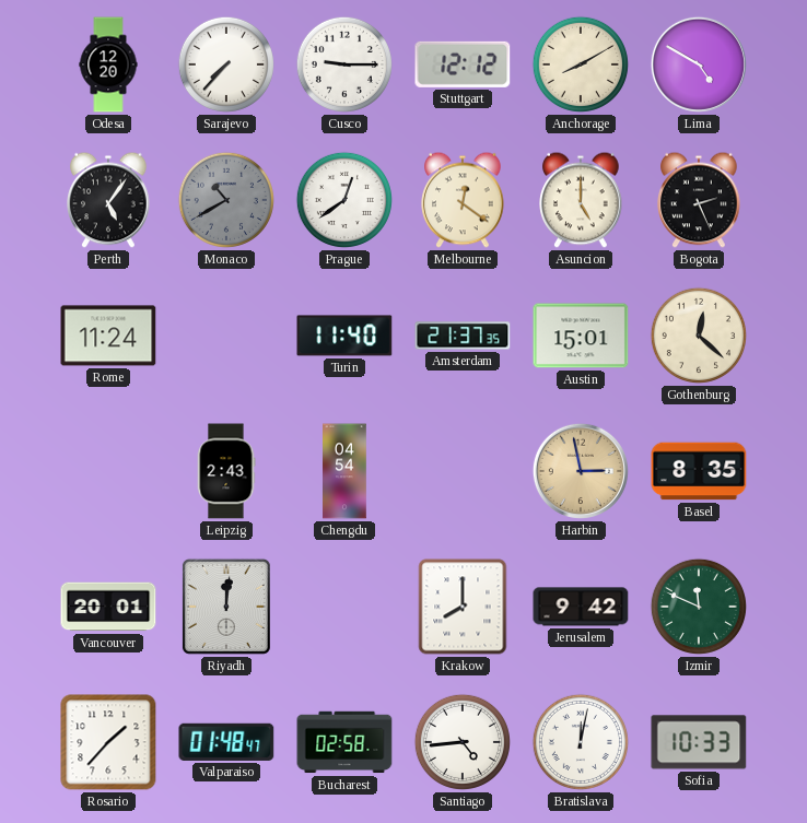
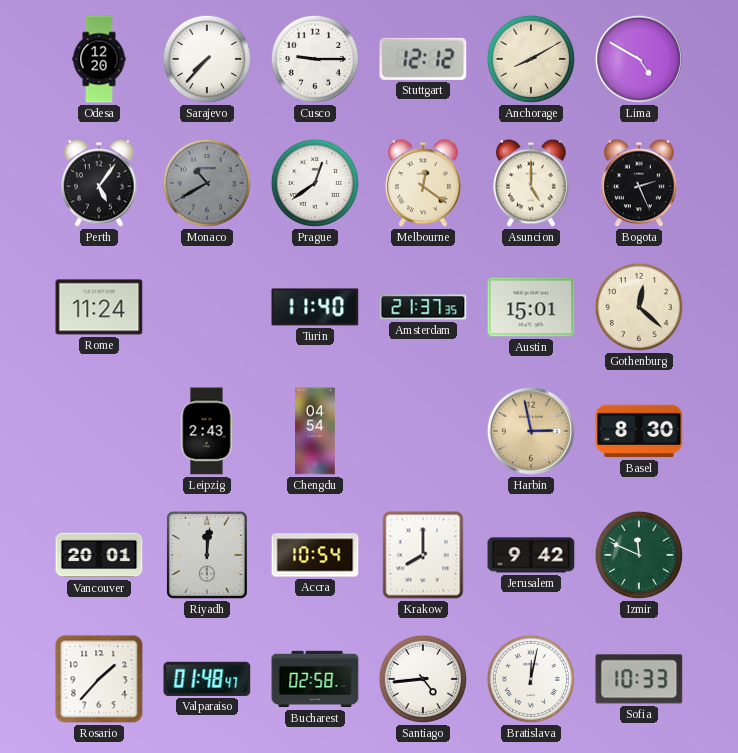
Basel: 8:35 -> 8:30 (639, 431)
Accra: none -> 10:54 (315, 555)
